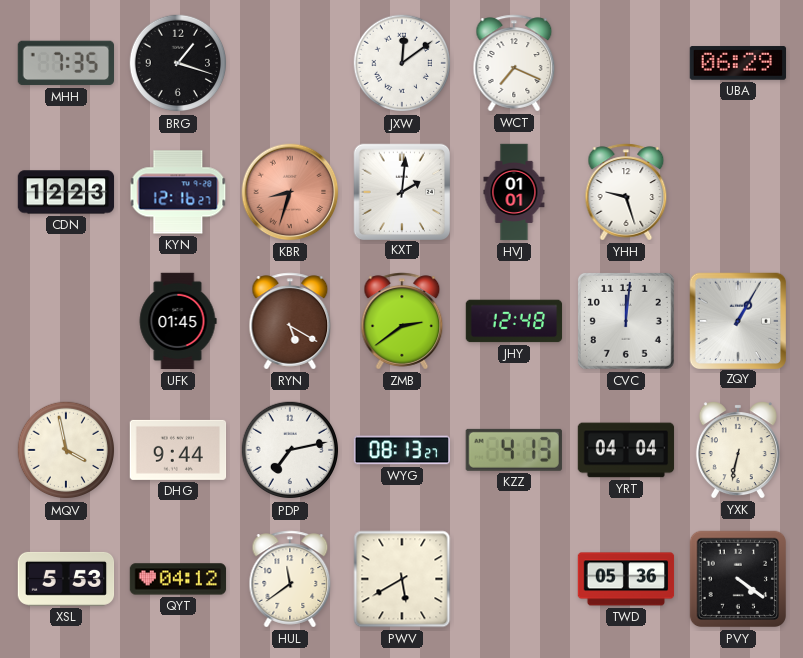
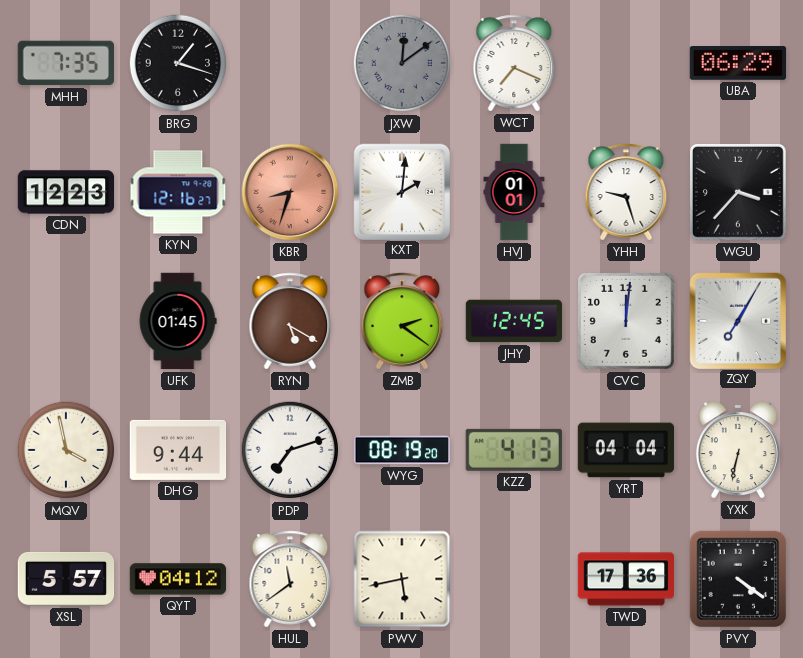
JXW dial: white -> grey (402, 63)
WGU: none -> 3:37 (738, 192)
ZMB: 2:39 -> 2:21 (402, 321)
JHY: 12:48 -> 12:45 (514, 321)
ZQY: 1:05 -> 7:05 (737, 320)
PDP: 7:13 -> 7:12 (290, 450)
WYG: 08:13 -> 08:19 (402, 450)
XSL: 5:53 -> 5:57 (66, 579)
PWV: 5:40 -> 5:43 (402, 579)
TWD: 05:36 -> 17:36 (626, 579)
